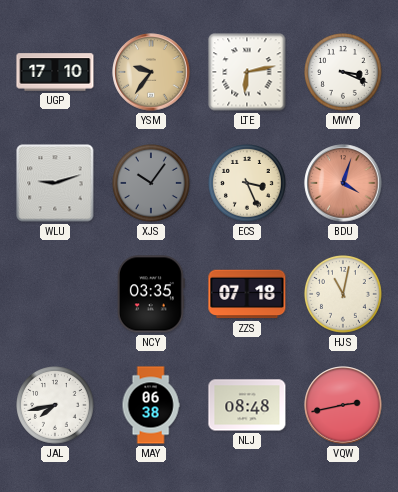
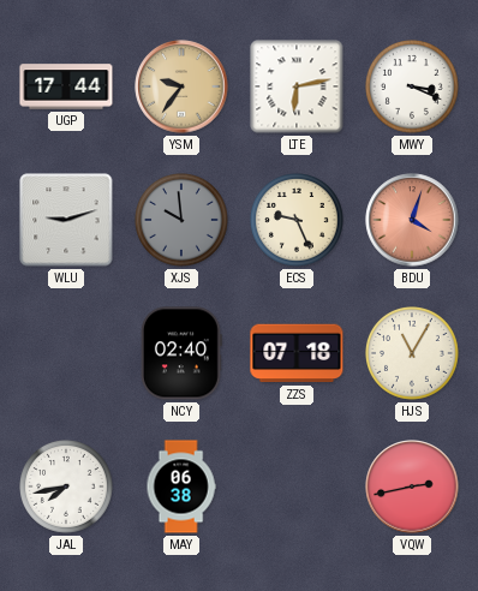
UGP: 17:10 -> 17:44 (66, 86)
XJS: 10:06 -> 9:59 (183, 221)
ECS: 3:26 -> 9:26 (298, 221)
NCY: 03:35 -> 02:40 (181, 353)
HJS: 11:02 -> 11:05 (413, 354)
NLJ: 08:48 -> none (247, 405)
